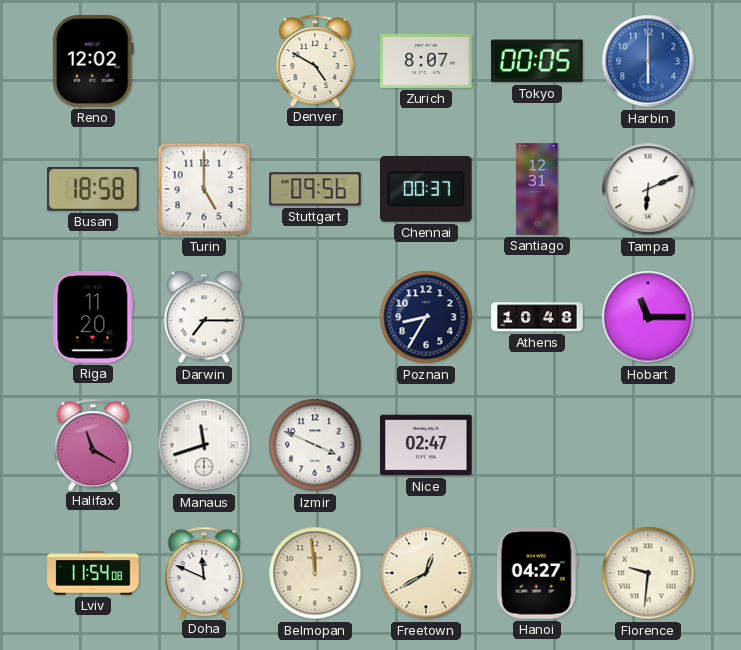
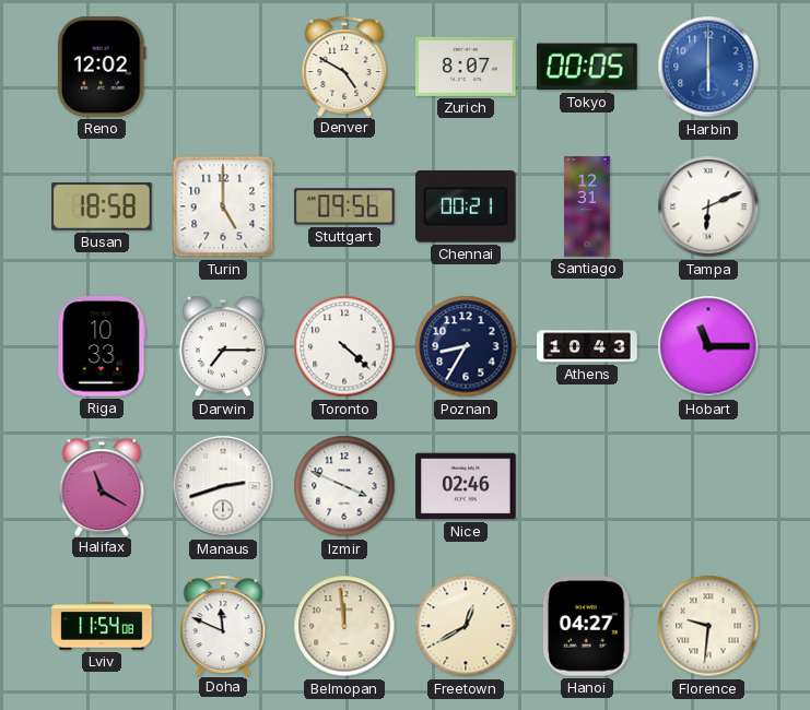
Chennai: 00:37 -> 00:21 (467, 206)
Riga: 11:20 -> 10:33 (102, 346)
Toronto: none -> 4:22 (344, 346)
Athens: 10:48 -> 10:43 (587, 346)
Manaus: 11:42 -> 2:42 (223, 486)
Nice: 02:47 -> 02:46 (466, 486)
